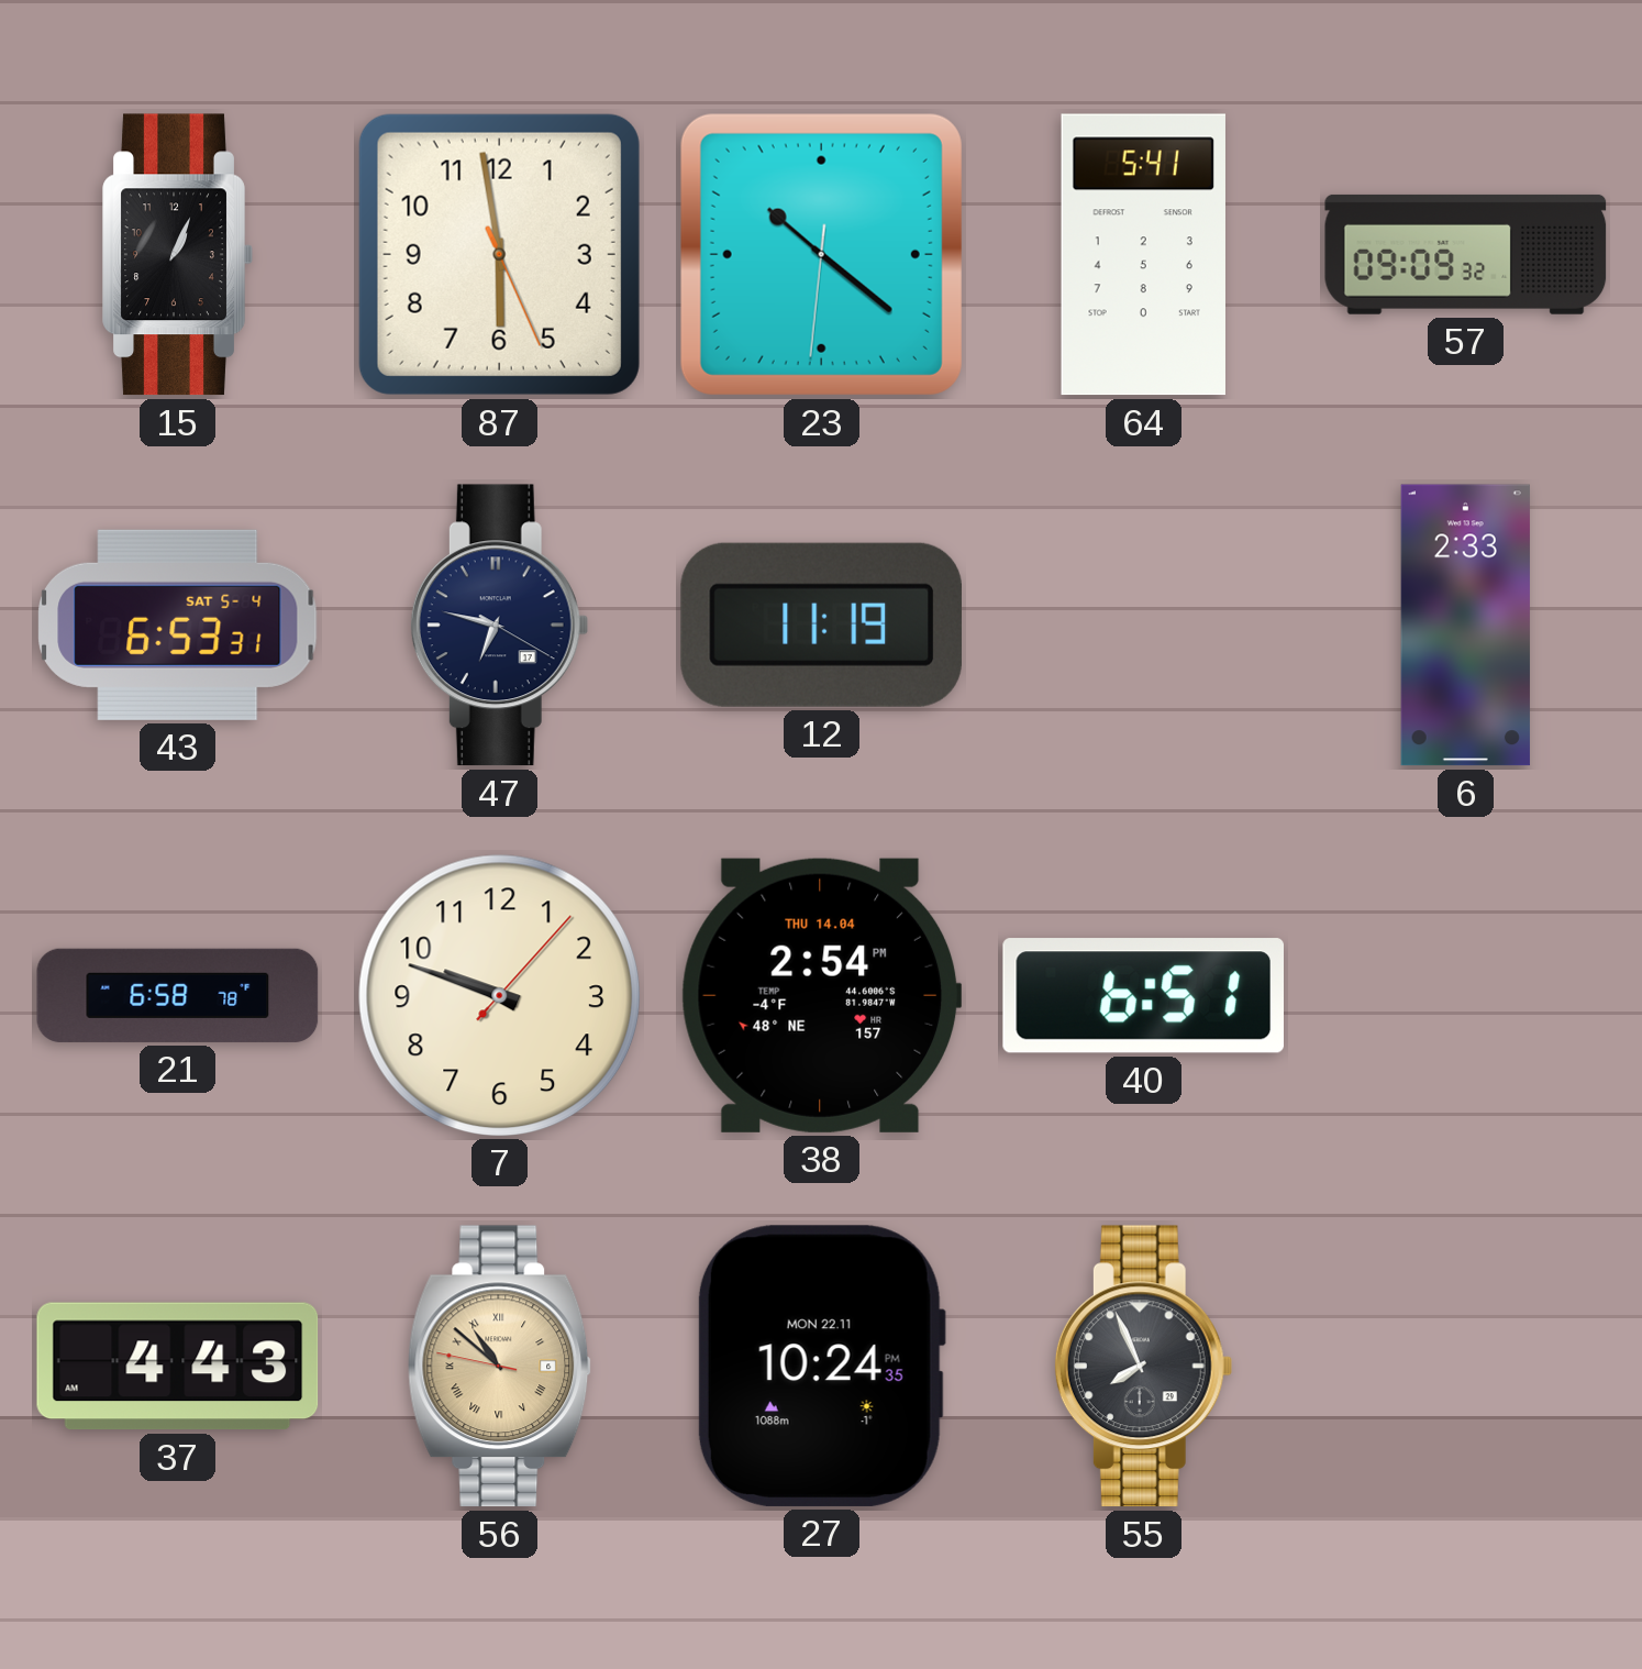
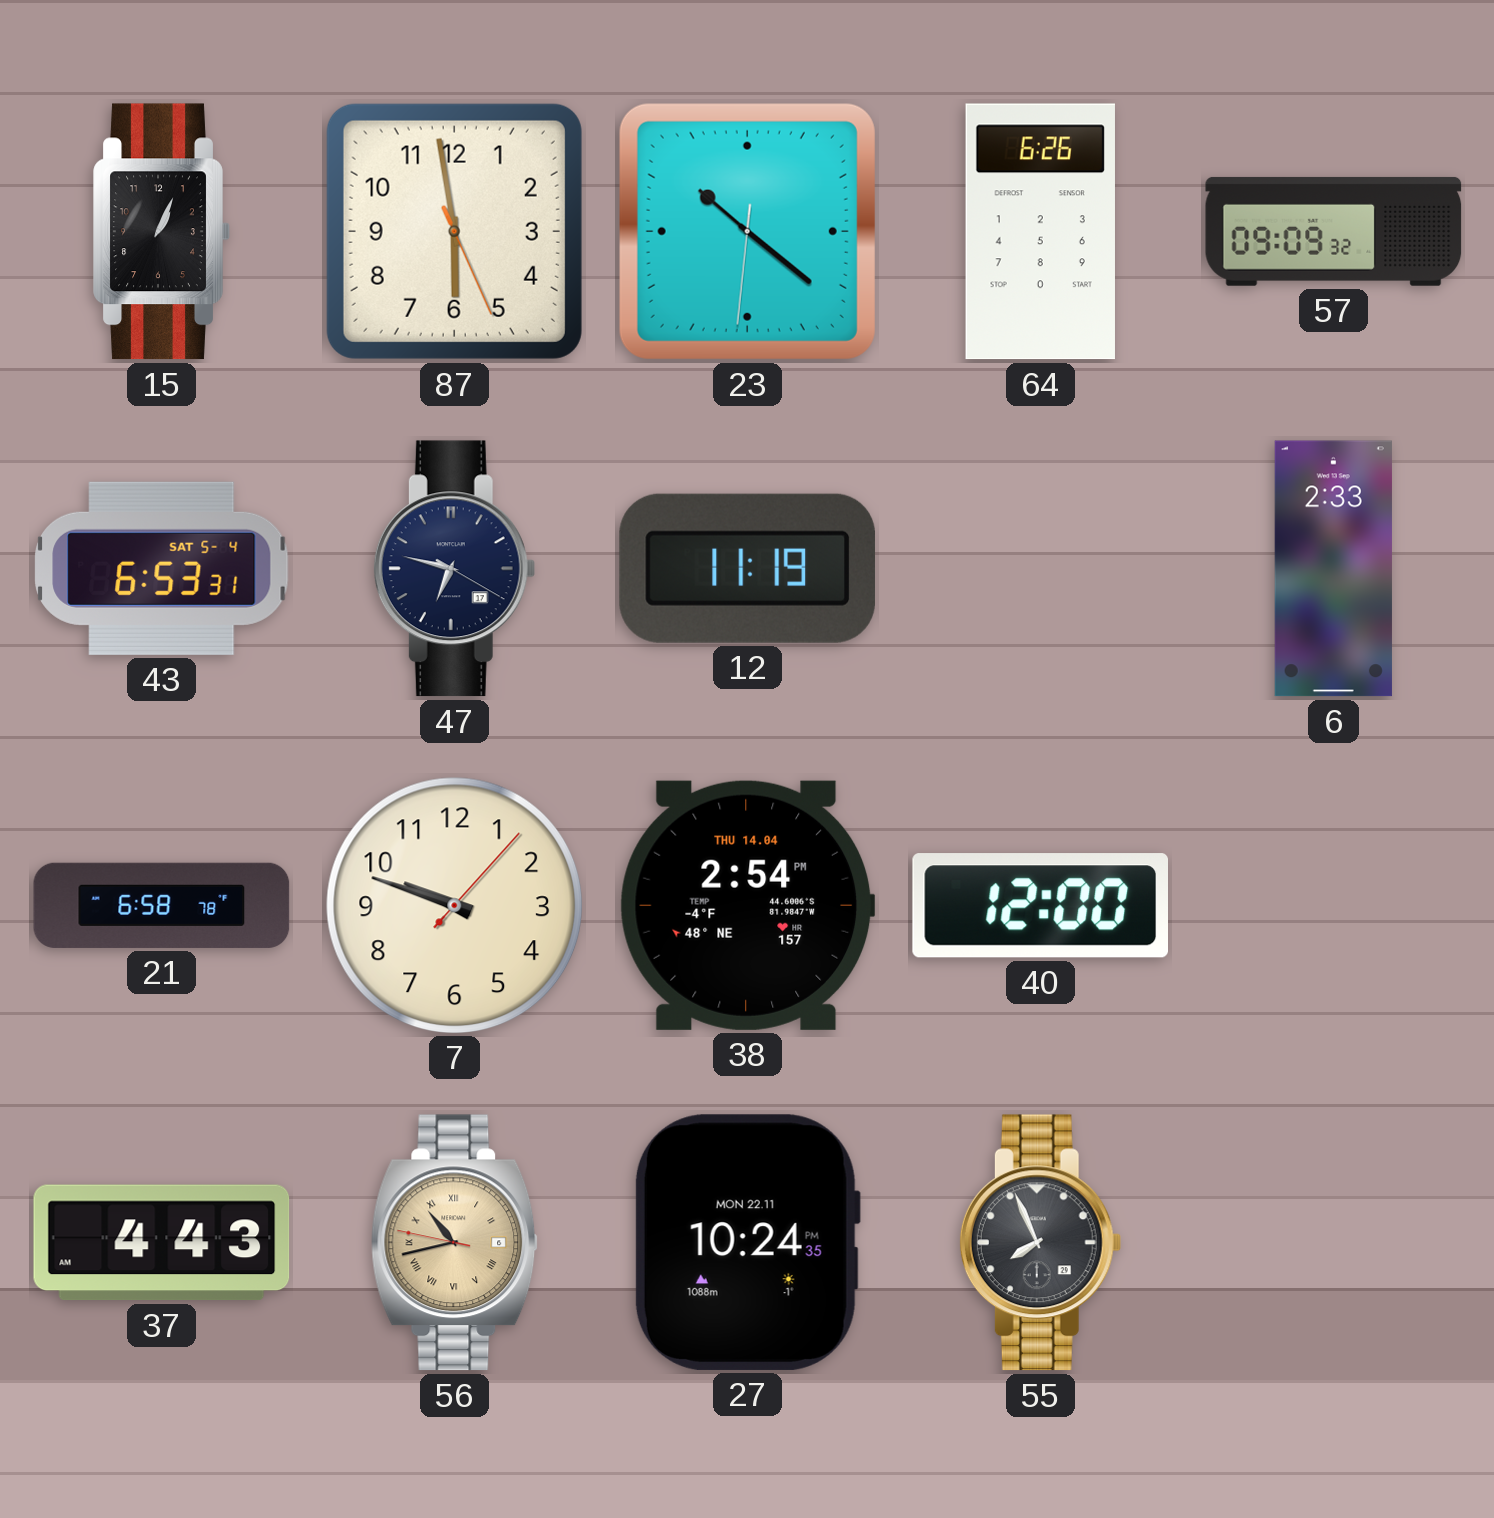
64: 5:41 -> 6:26 (1040, 232)
40: 6:51 -> 12:00 (1040, 906)
56: 10:51 -> 10:42 (455, 1243)
